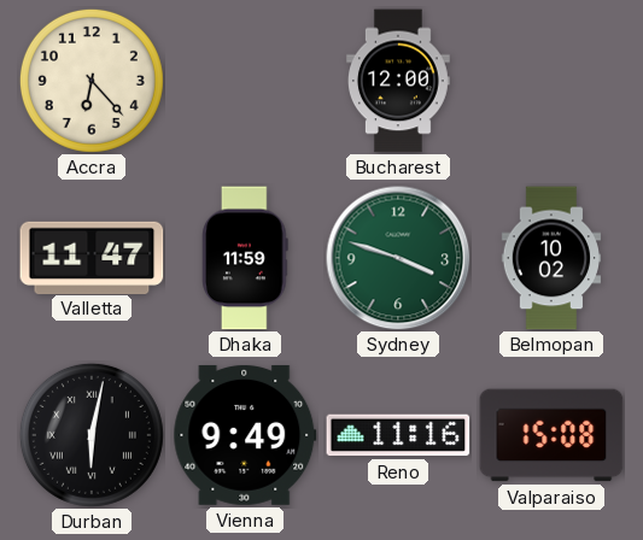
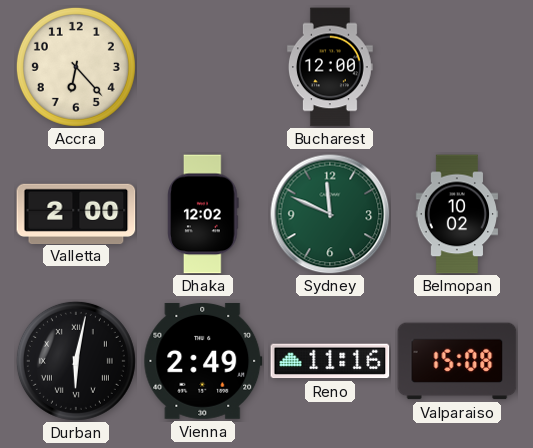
Valletta: 11:47 -> 2:00 (76, 213)
Dhaka: 11:59 -> 12:02 (203, 214)
Sydney: 3:48 -> 11:49 (330, 214)
Vienna: 9:49 -> 2:49 (203, 361)
